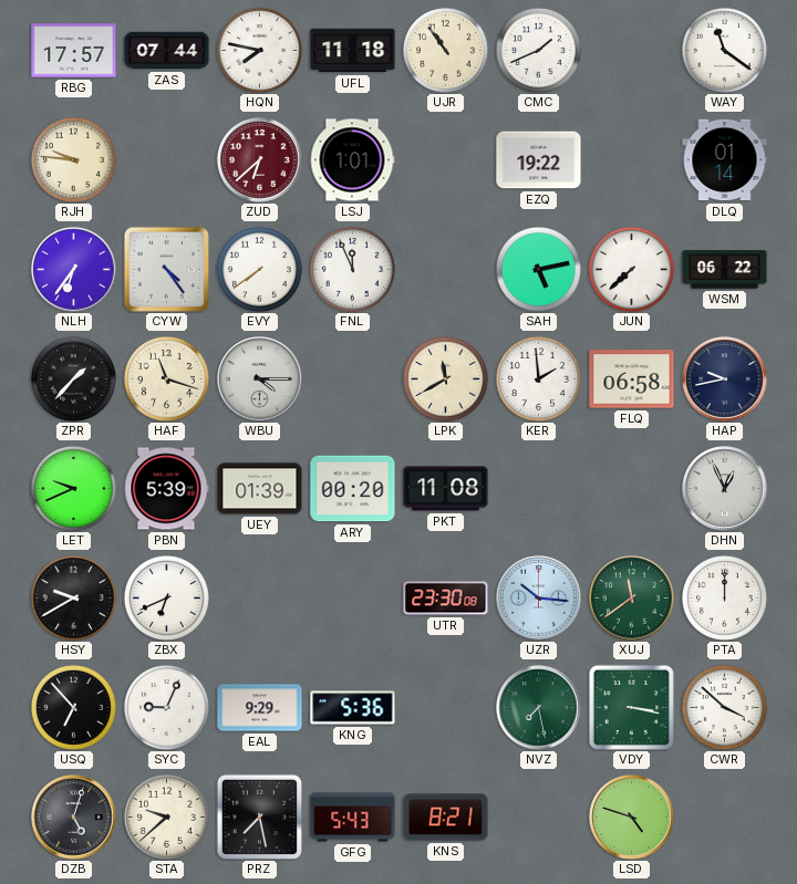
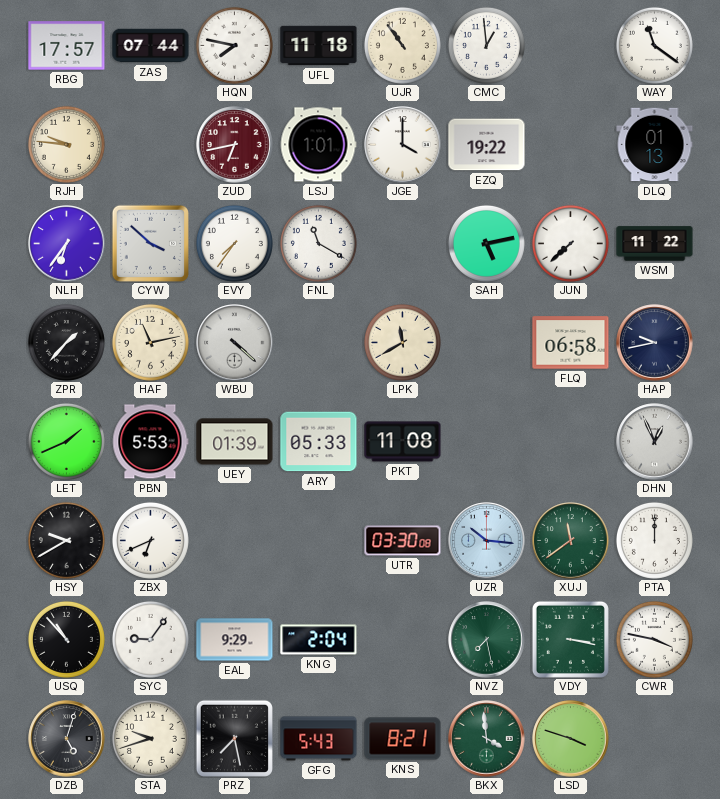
CMC: 1:41 -> 12:59 (486, 45)
ZUD: 6:38 -> 6:43 (235, 145)
JGE: none -> 4:00 (403, 145)
DLQ: 01:14 -> 01:13 (655, 145)
CYW: 4:24 -> 3:52 (150, 243)
EVY: 7:39 -> 7:36 (234, 243)
FNL: 11:56 -> 11:20 (318, 243)
WSM: 06:22 -> 11:22 (655, 244)
HAF: 11:18 -> 11:13 (150, 342)
WBU: 4:15 -> 4:22 (235, 343)
KER: 1:59 -> none (538, 378)
LET: 9:41 -> 1:41 (66, 441)
PBN: 5:39 -> 5:53 (150, 442)
ARY: 00:20 -> 05:33 (319, 442)
UTR: 23:30 -> 03:30 (403, 541)
USQ: 6:53 -> 10:53 (66, 639)
SYC: 9:04 -> 9:06 (150, 639)
KNG: 5:36 -> 2:04 (319, 640)
CWR: 3:52 -> 3:47 (654, 639)
STA: 9:38 -> 9:42 (150, 738)
BKX: none -> 3:59 (487, 739)
LSD: 4:48 -> 3:48 (571, 739)
